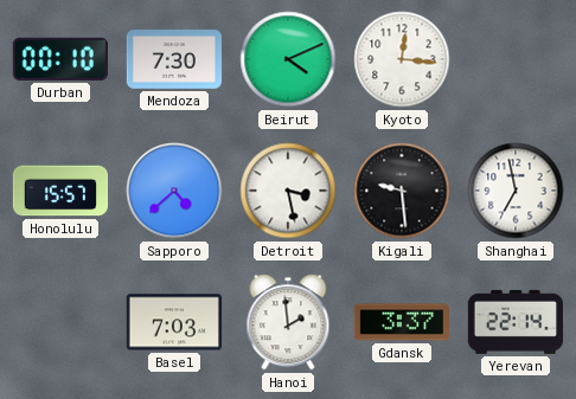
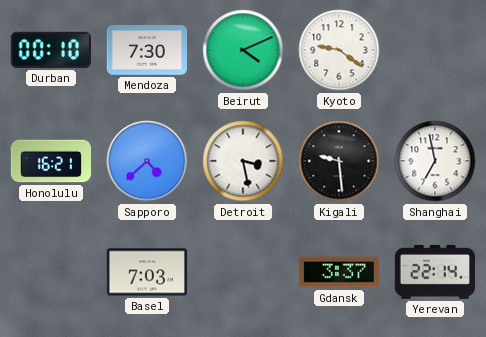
Kyoto: 12:16 -> 9:21 (339, 50)
Honolulu: 15:57 -> 16:21 (51, 161)
Hanoi: 1:59 -> none (288, 322)
